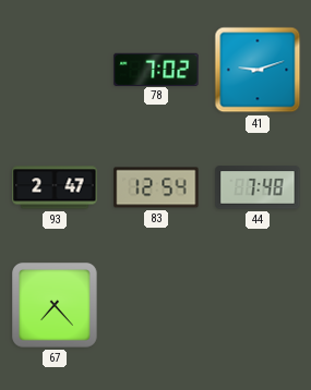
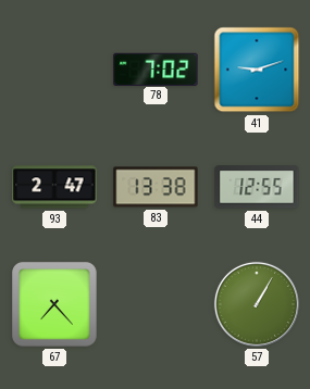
83: 12:54 -> 13:38 (156, 187)
44: 7:48 -> 12:55 (257, 187)
57: none -> 1:05 (257, 304)
